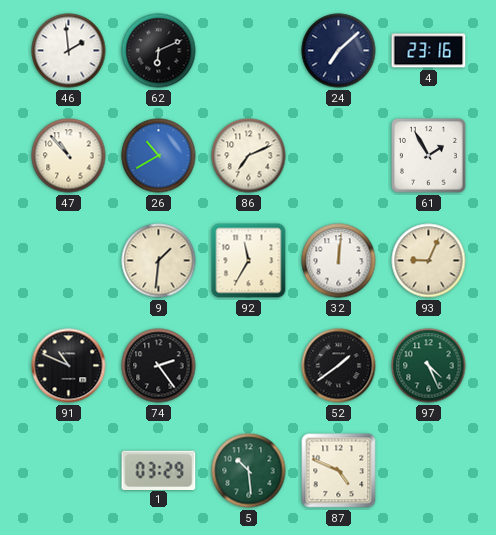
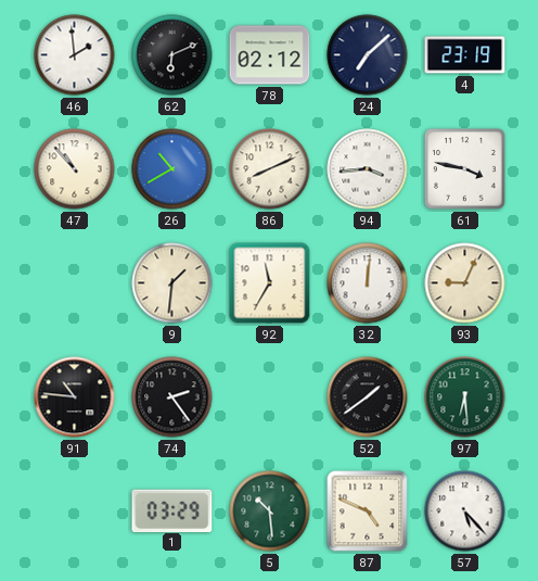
78: none -> 02:12 (270, 55)
4: 23:16 -> 23:19 (465, 55)
86: 7:11 -> 8:11 (270, 169)
94: none -> 3:44 (368, 169)
61: 1:55 -> 3:47 (464, 168)
91: 10:49 -> 10:46 (75, 397)
97: 4:26 -> 6:29 (465, 397)
57: none -> 5:23 (465, 511)
